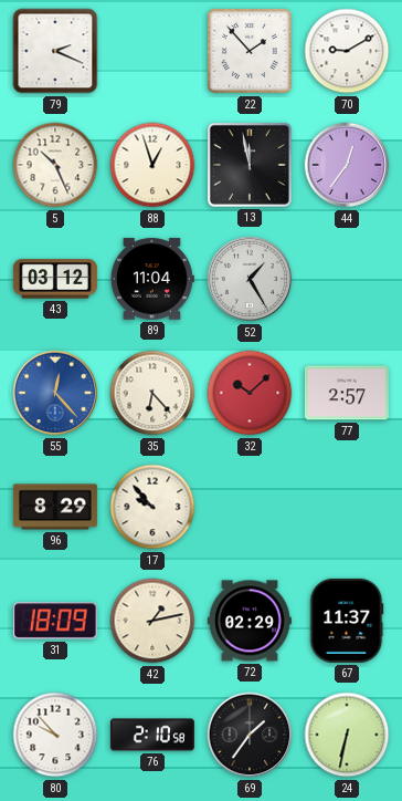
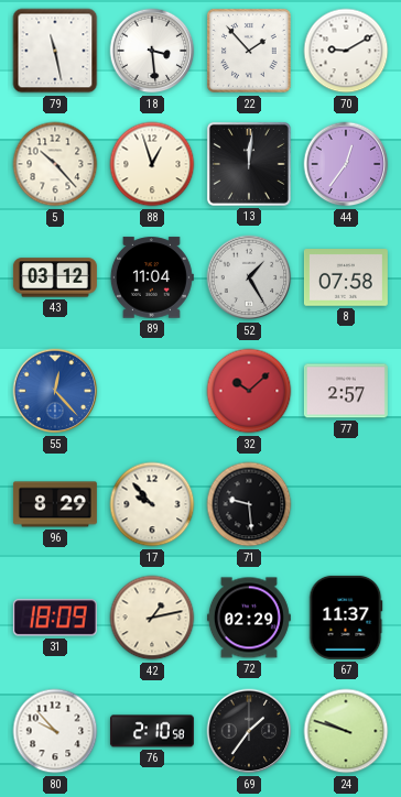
79: 2:19 -> 11:28 (55, 51)
18: none -> 3:29 (152, 51)
5: 10:26 -> 10:23 (55, 164)
13: 11:58 -> 12:01 (249, 164)
8: none -> 07:58 (346, 277)
35: 6:23 -> none (152, 393)
71: none -> 9:29 (249, 504)
24: 6:32 -> 9:48 (346, 731)
